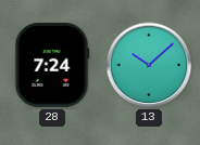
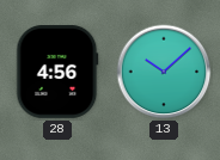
28: 7:24 -> 4:56 (57, 73)
